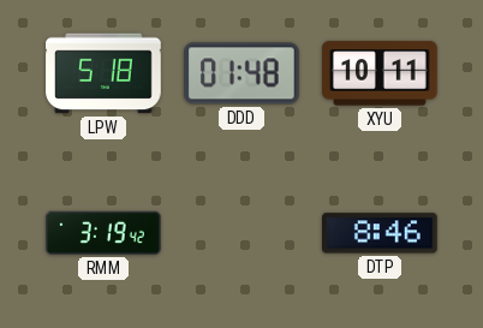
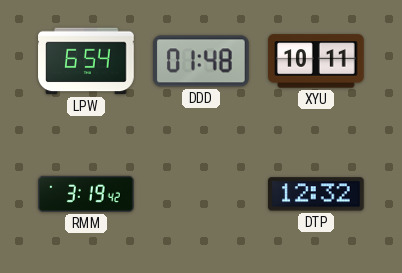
LPW: 5:18 -> 6:54 (86, 61)
DTP: 8:46 -> 12:32 (317, 194)
